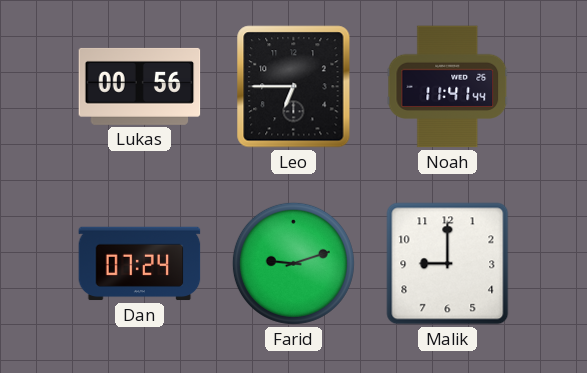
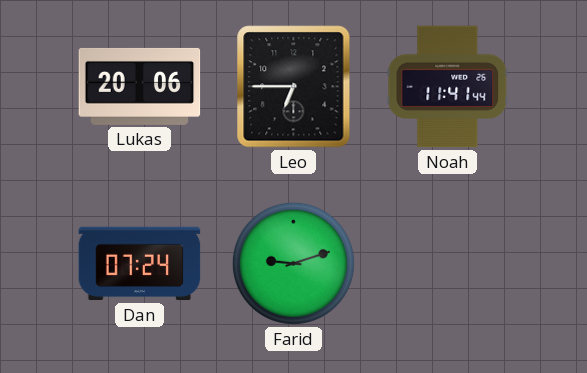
Lukas: 00:56 -> 20:06 (140, 86)
Malik: 9:00 -> none (448, 264)
